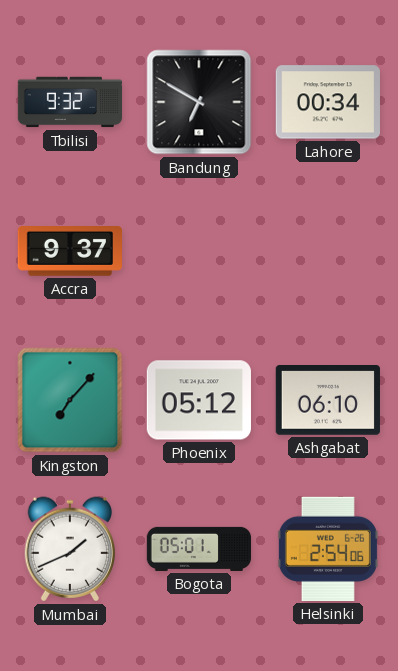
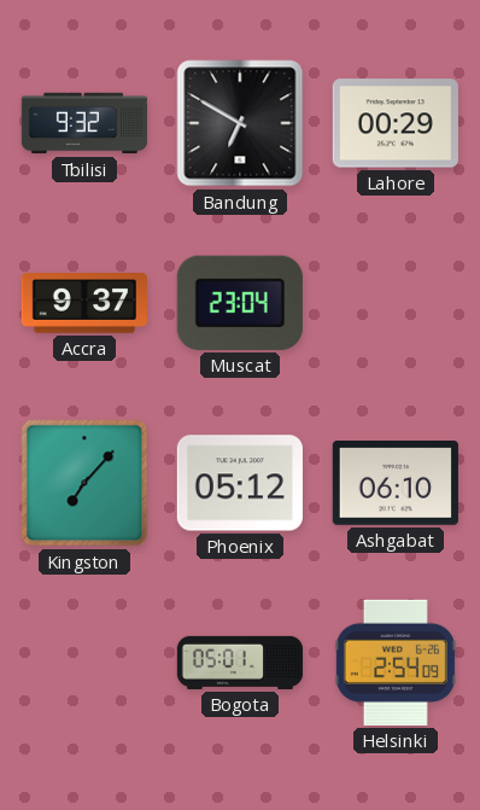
Lahore: 00:34 -> 00:29 (396, 123)
Muscat: none -> 23:04 (240, 303)
Mumbai: 1:41 -> none (70, 549)
Helsinki: 2:54:06 -> 2:54:09 (396, 663)
